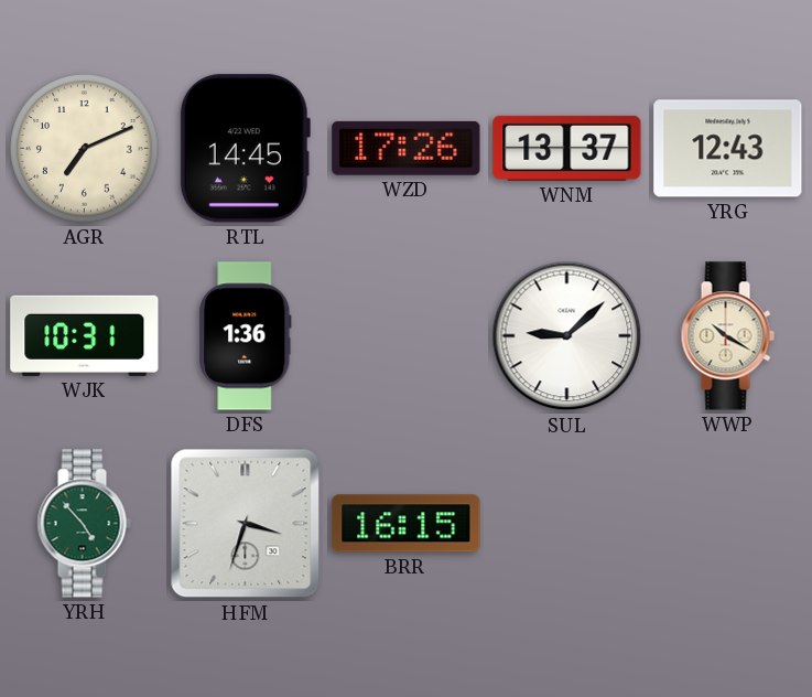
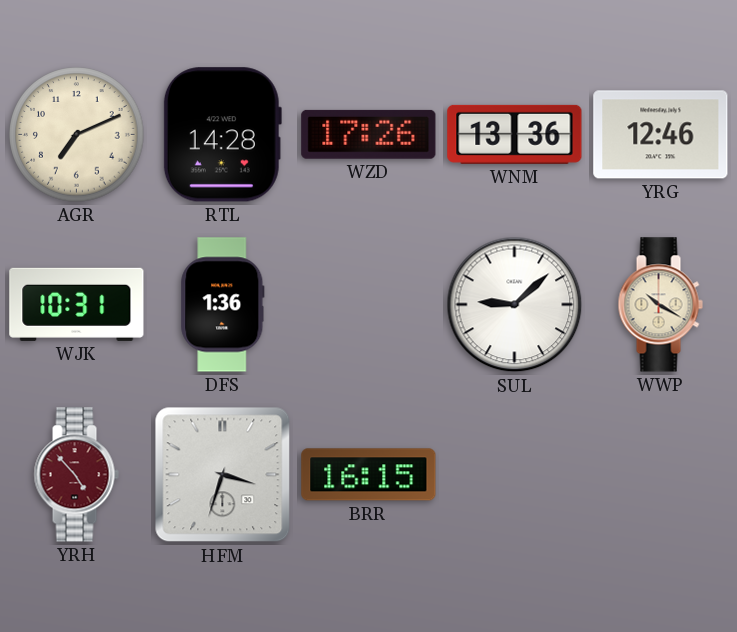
RTL: 14:45 -> 14:28 (222, 135)
WNM: 13:37 -> 13:36 (515, 134)
YRG: 12:43 -> 12:46 (661, 135)
YRH dial: green -> burgundy (76, 475)
